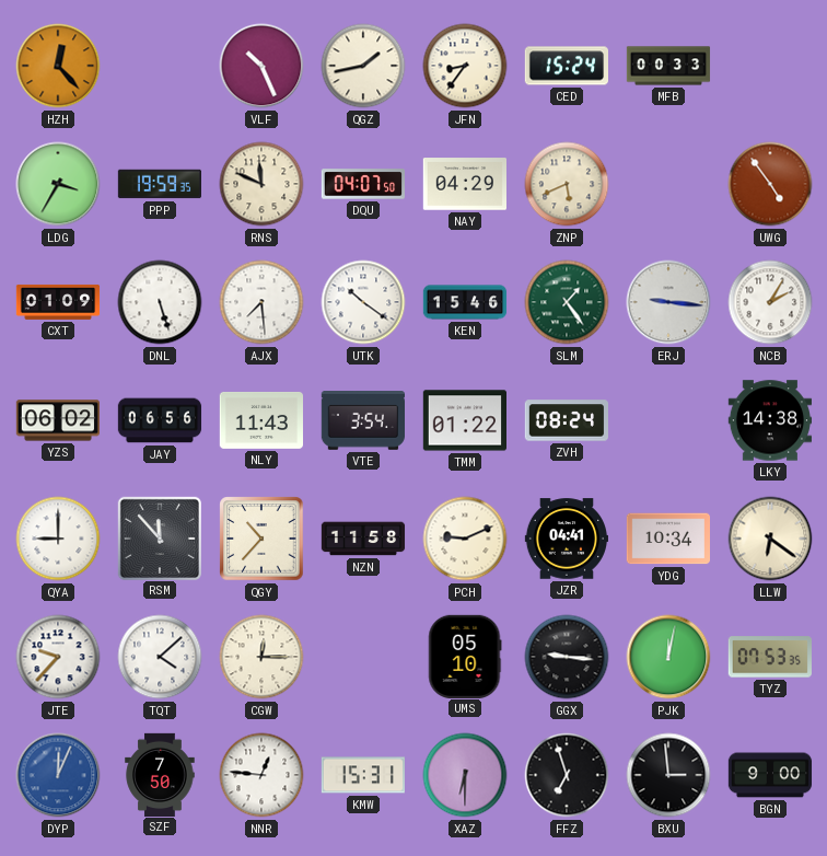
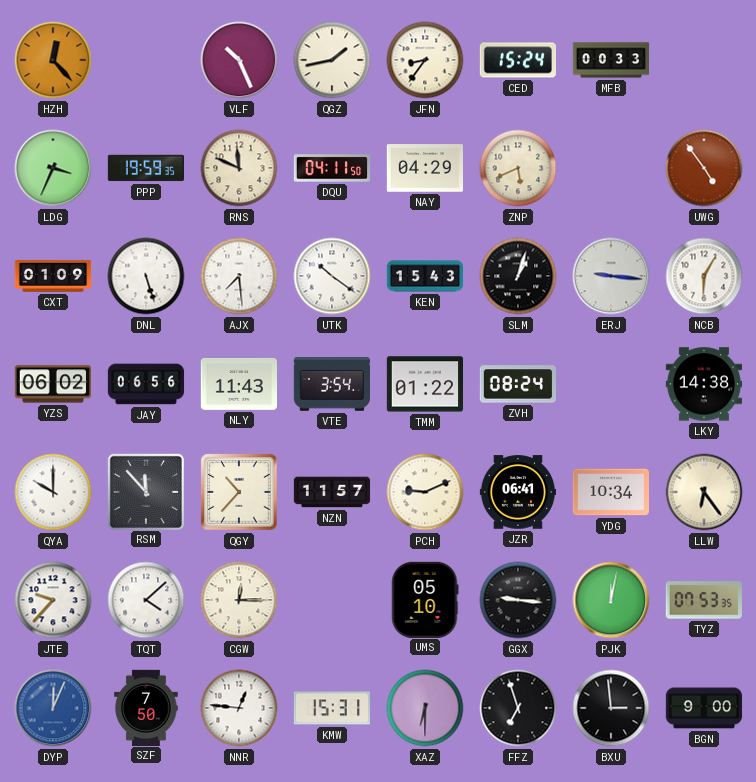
LDG: 3:35 -> 3:34 (53, 168)
DQU: 04:07 -> 04:11 (331, 168)
KEN: 15:46 -> 15:43 (425, 276)
SLM: 1:24 -> 1:03 (518, 276)
SLM dial: green -> black (518, 276)
NCB: 2:05 -> 6:05 (704, 276)
QYA: 9:00 -> 10:00 (53, 492)
NZN: 11:58 -> 11:57 (332, 492)
JZR: 04:41 -> 06:41 (517, 492)
LLW: 6:21 -> 6:24 (704, 492)
